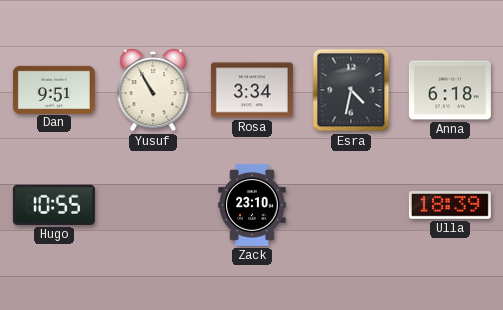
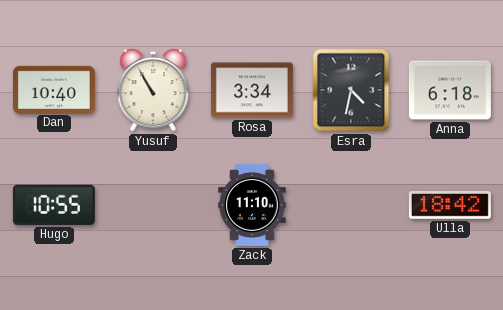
Dan: 9:51 -> 10:40 (54, 89)
Zack: 23:10 -> 11:10 (252, 205)
Ulla: 18:39 -> 18:42 (450, 205)
